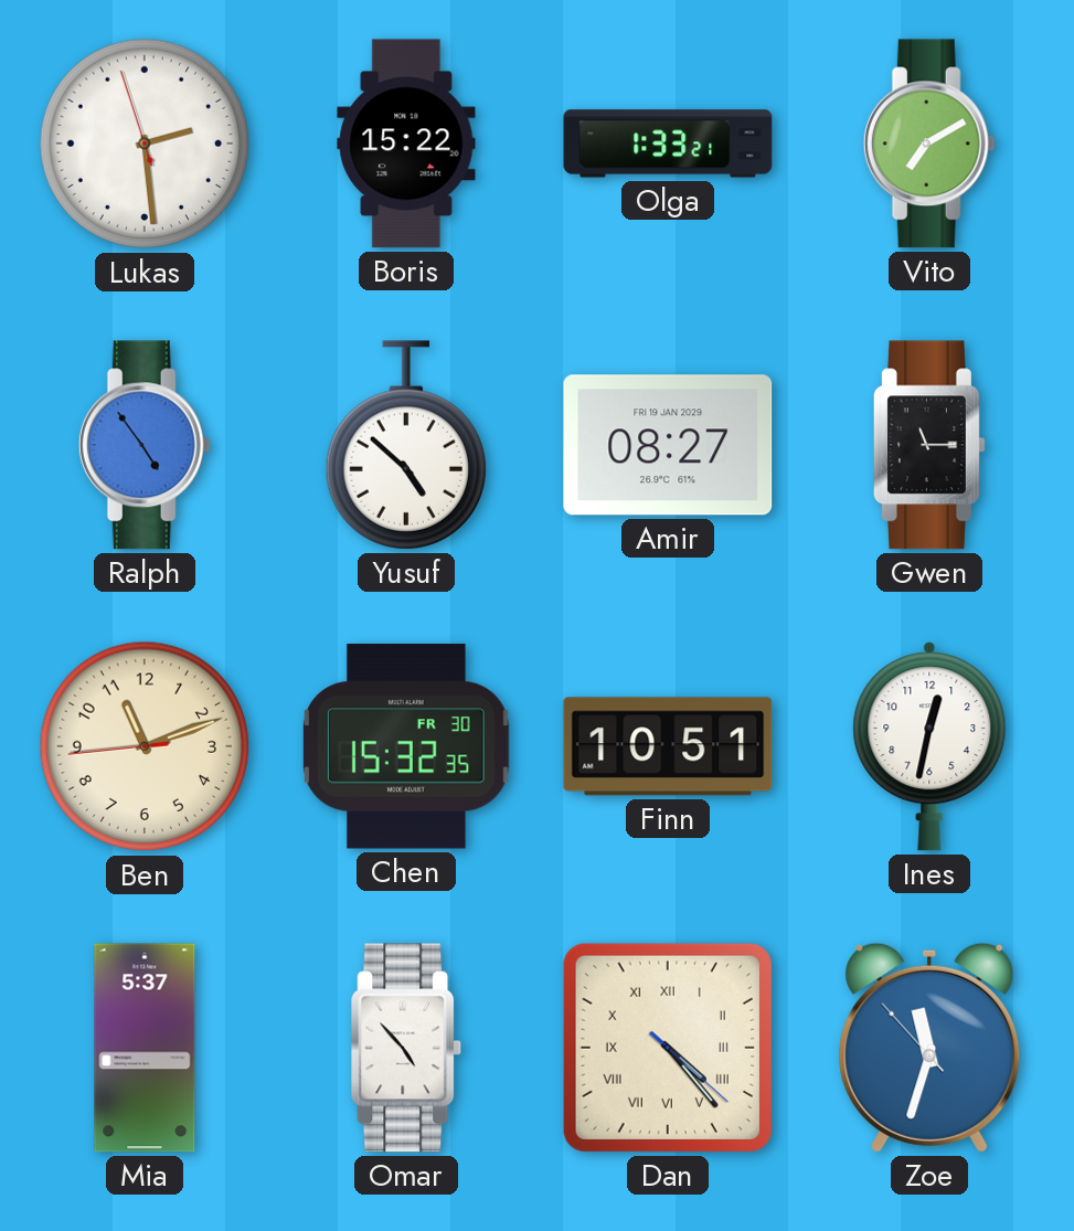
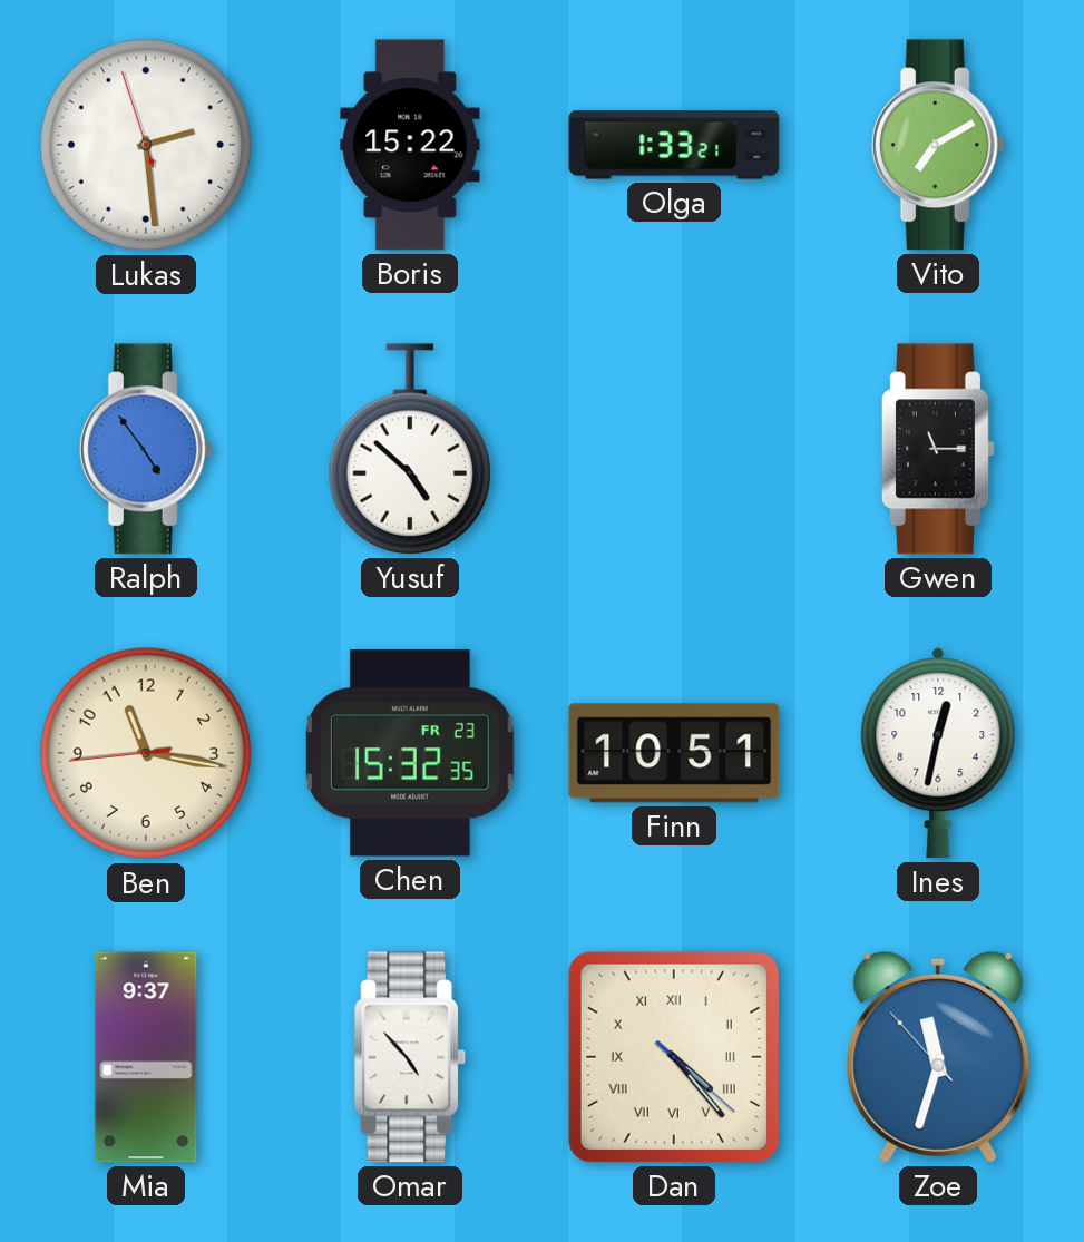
Amir: 08:27 -> none (668, 445)
Ben: 11:11 -> 11:16 (146, 753)
Chen date: FR 30 -> FR 23 (411, 753)
Mia: 5:37 -> 9:37 (146, 1057)
